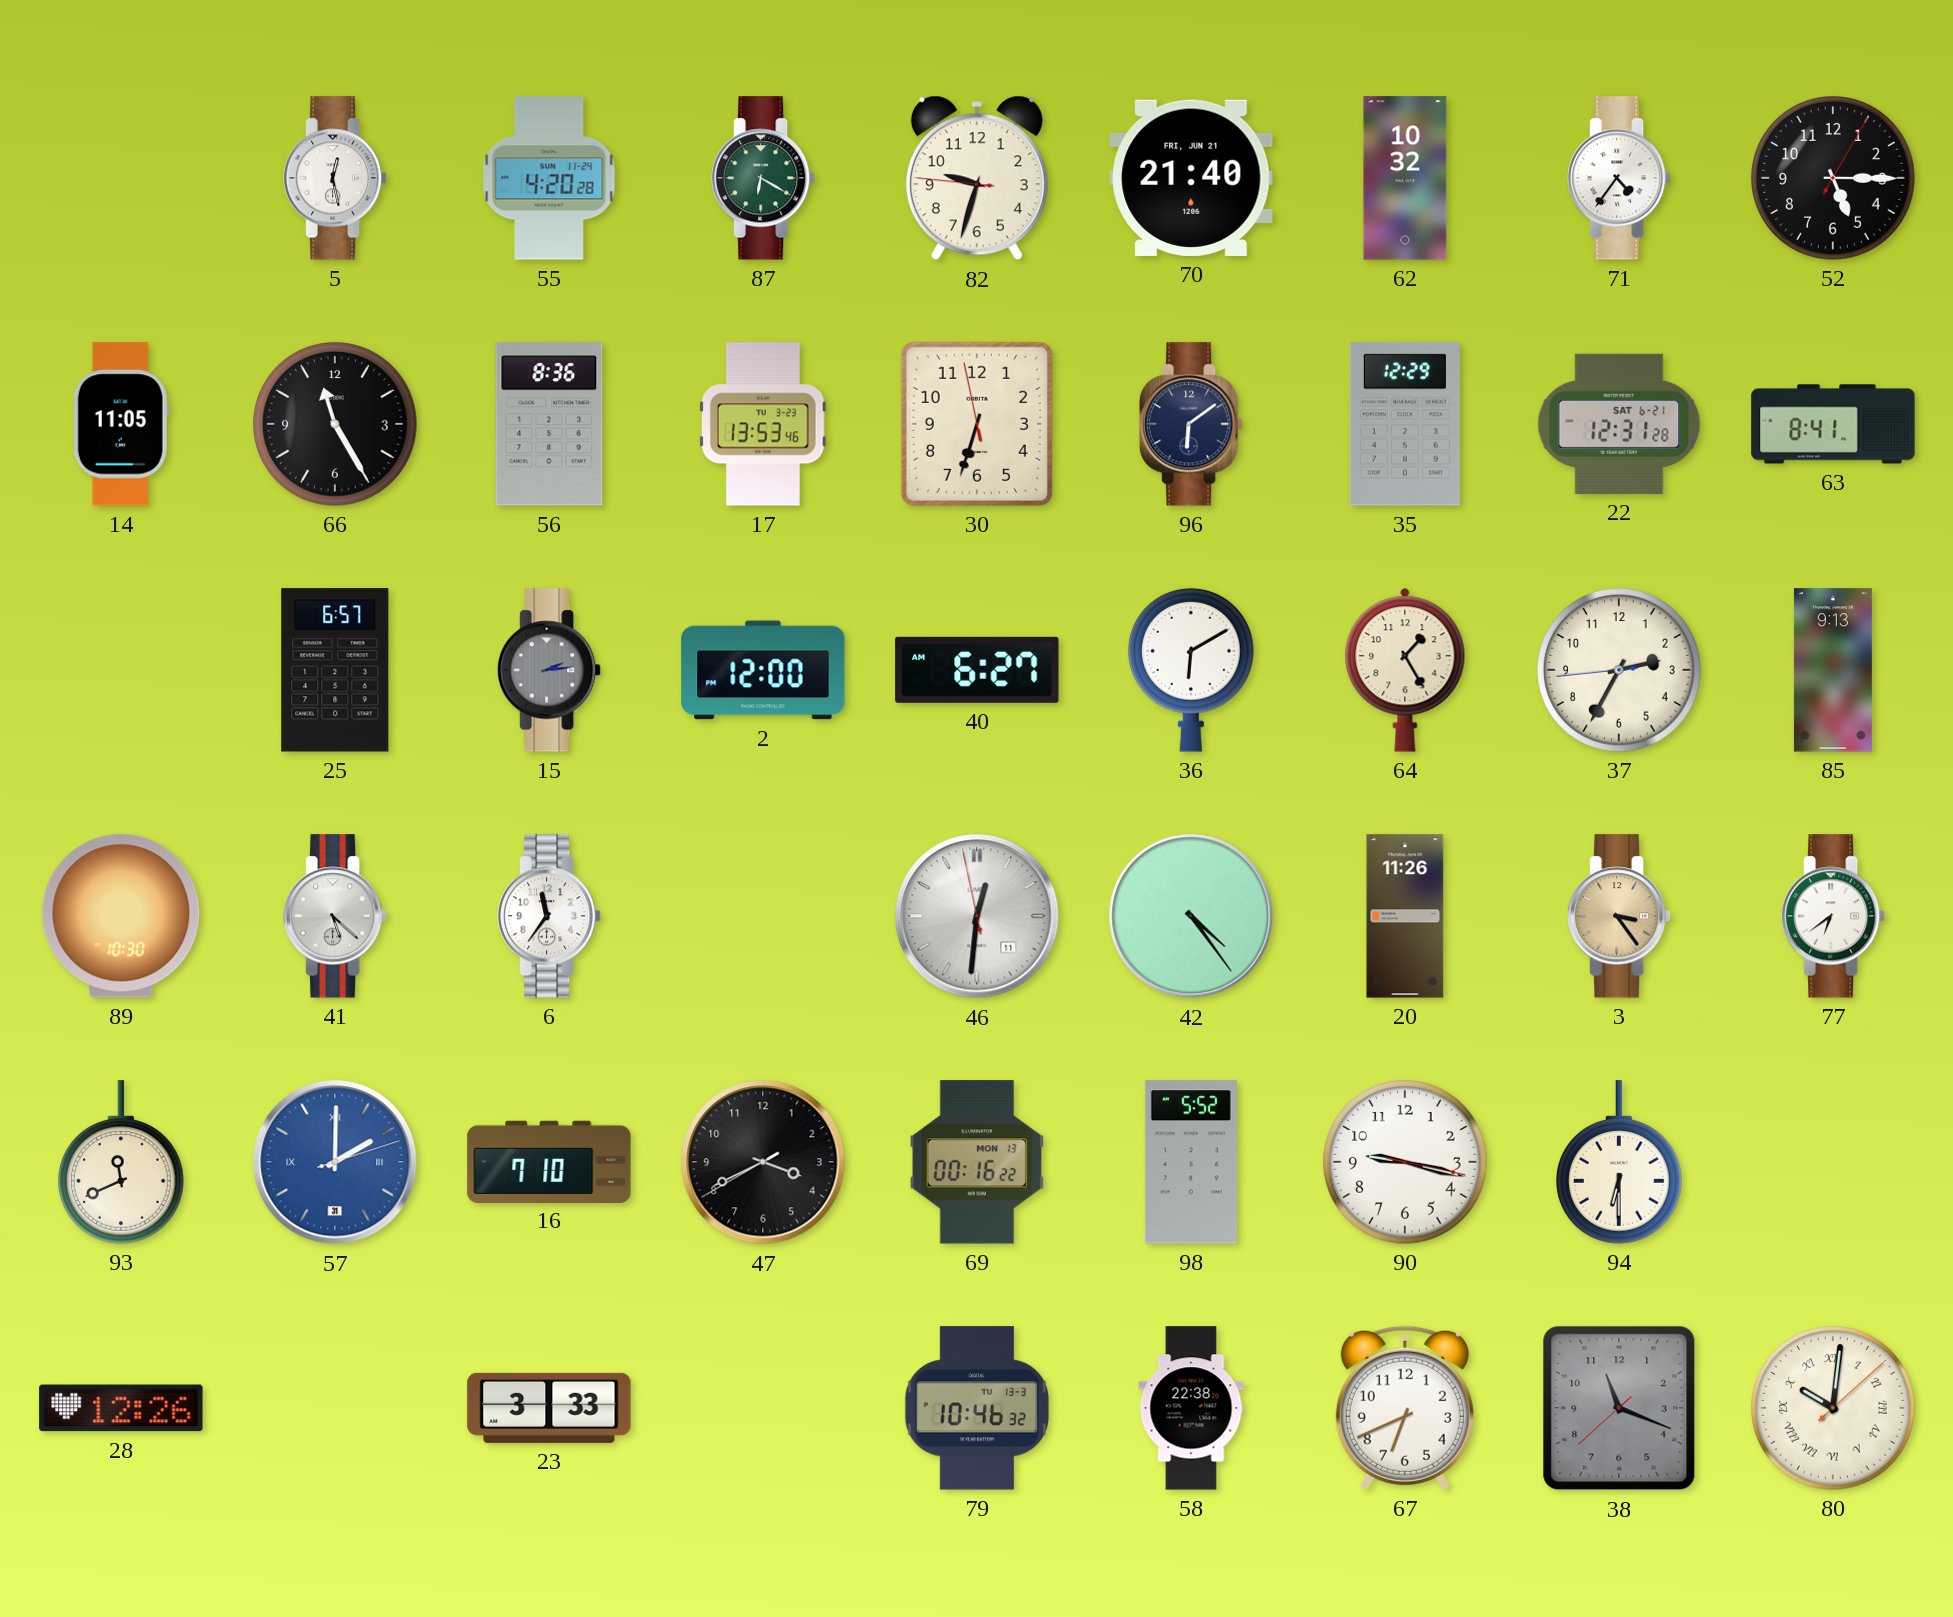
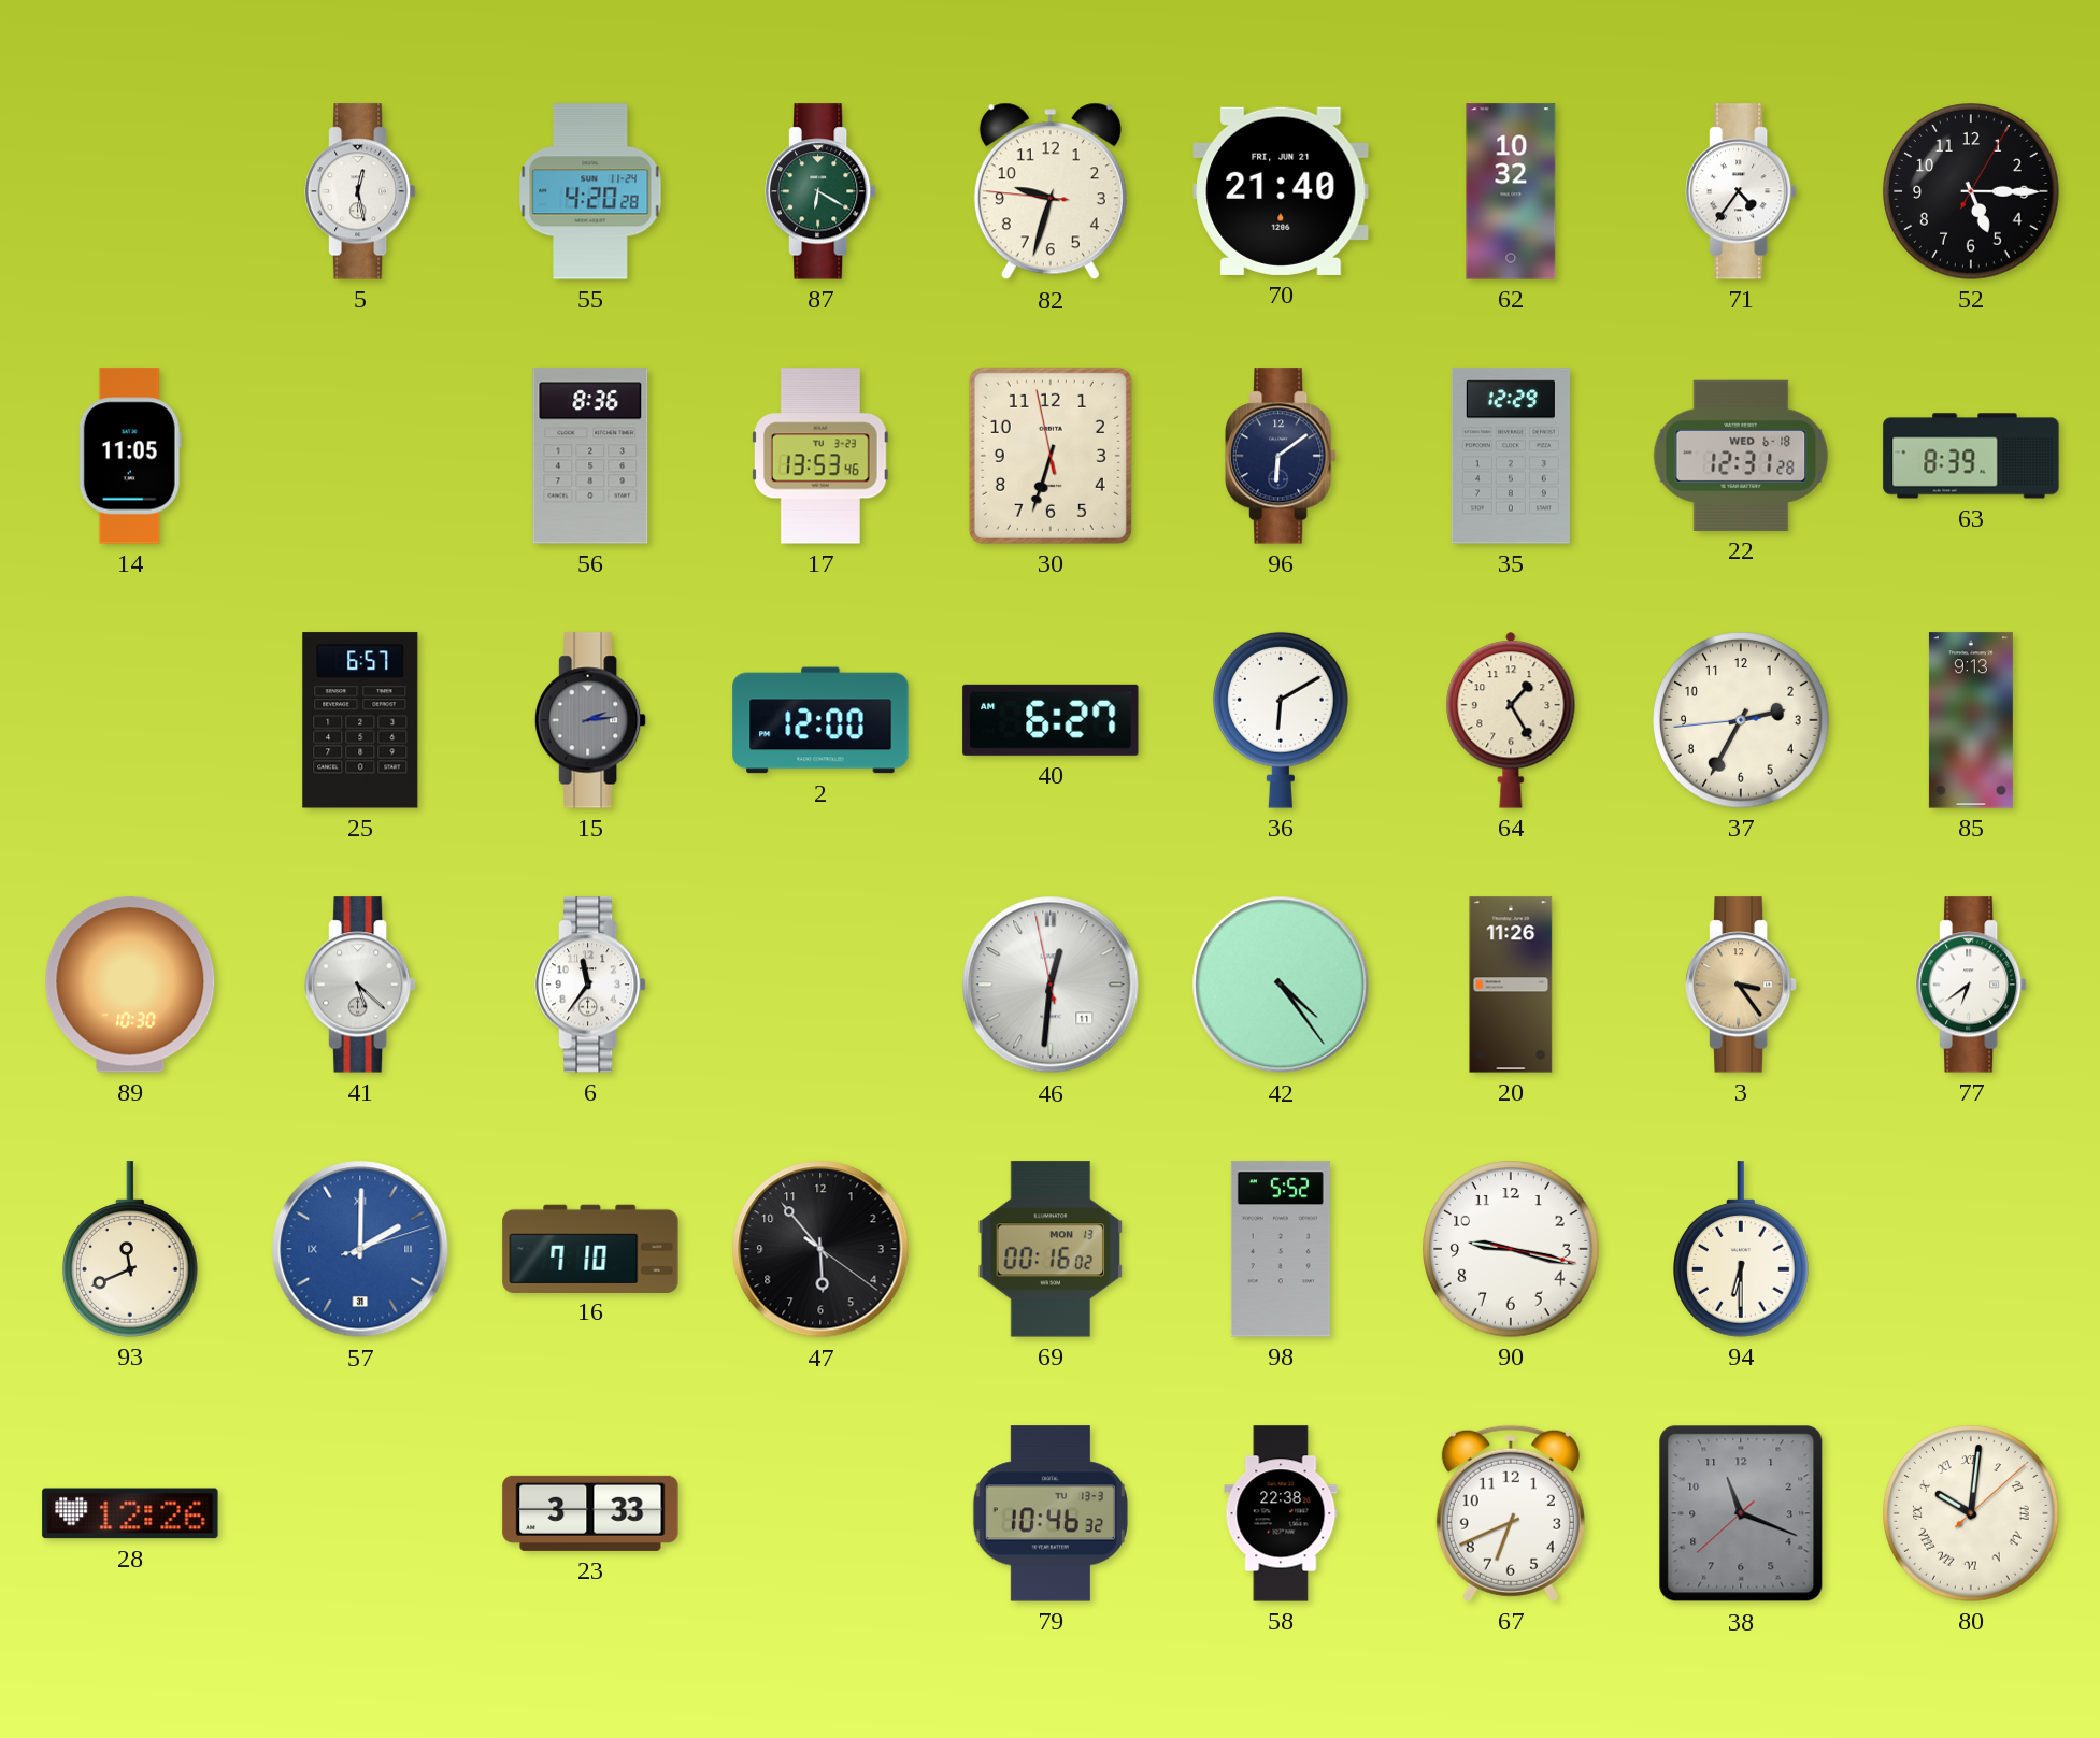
66: 11:25 -> none (335, 424)
22 date: SAT 6-21 -> WED 6-18 (1741, 456)
63: 8:41 -> 8:39 (1971, 456)
47: 3:40 -> 5:53 (820, 1249)
69: 00:16:22 -> 00:16:02 (1051, 1249)
